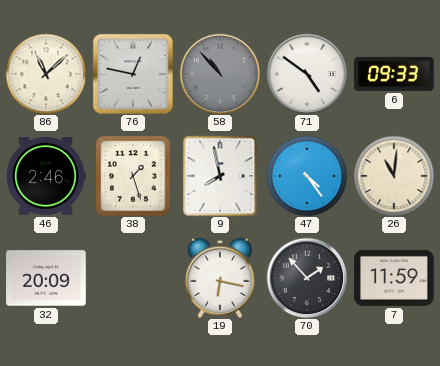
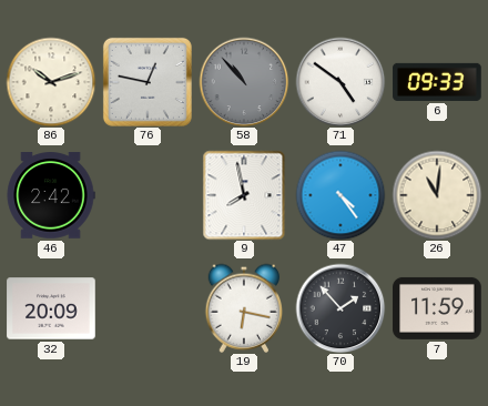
86: 11:08 -> 10:12 (51, 82)
46: 2:46 -> 2:42 (51, 195)
38: 1:27 -> none (133, 176)
